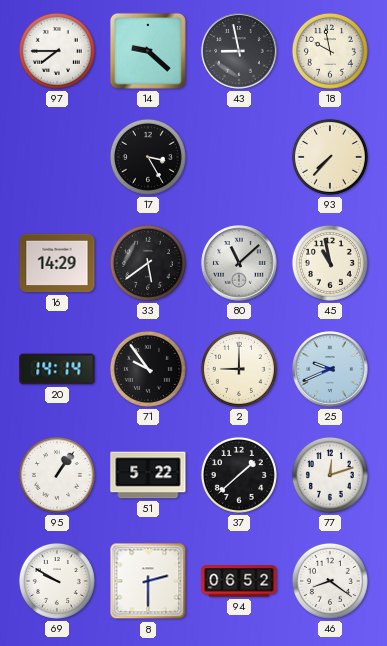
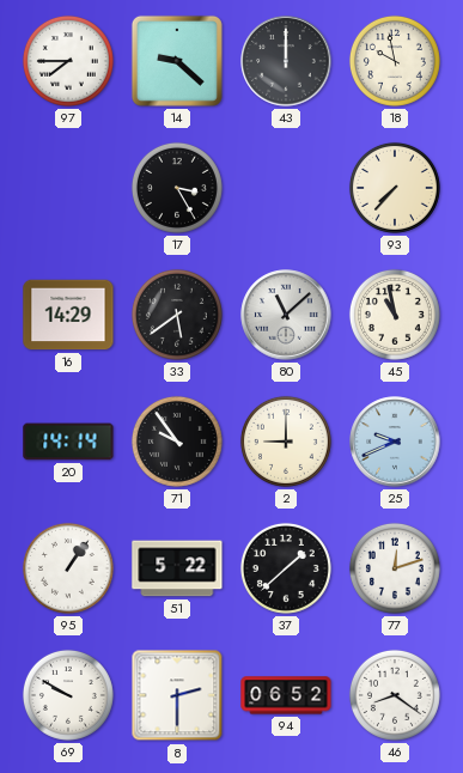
43: 8:58 -> 12:00 (286, 61)
